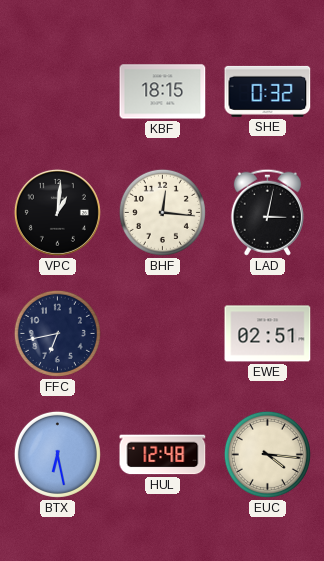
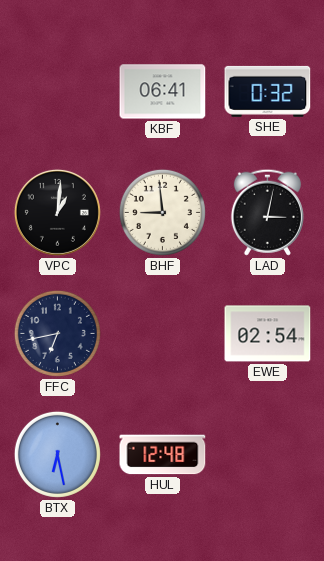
KBF: 18:15 -> 06:41 (163, 92)
BHF: 12:16 -> 8:59 (162, 212)
EWE: 02:51 -> 02:54 (268, 334)
EUC: 4:16 -> none (267, 454)
